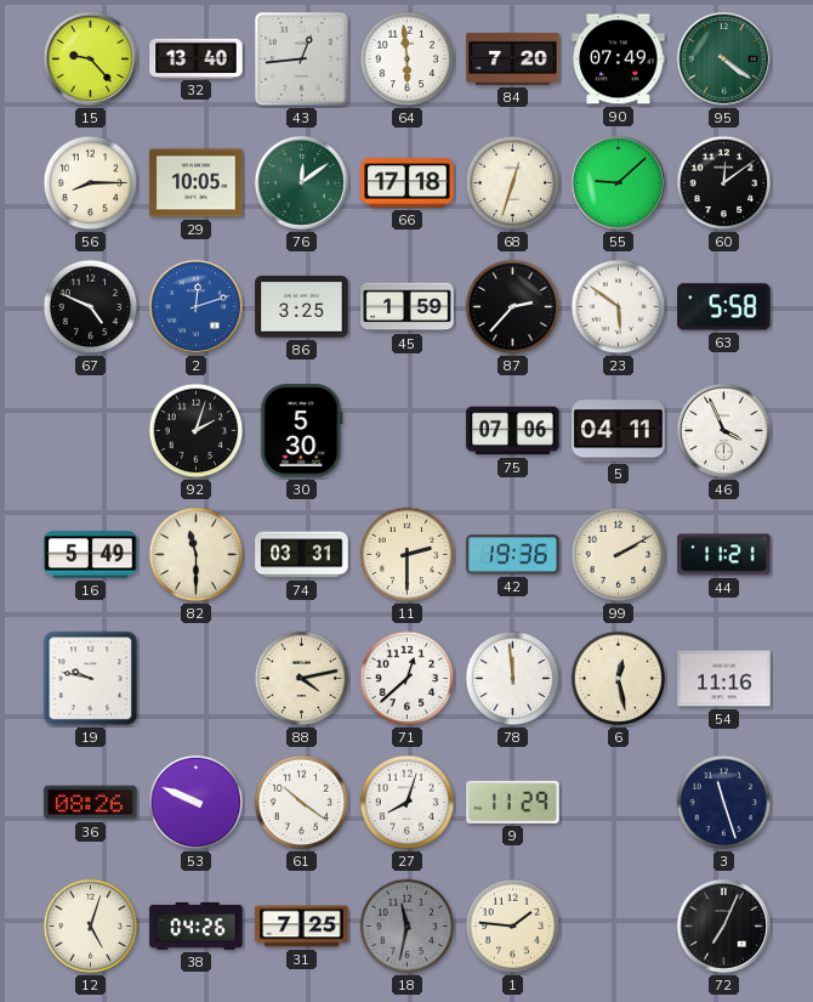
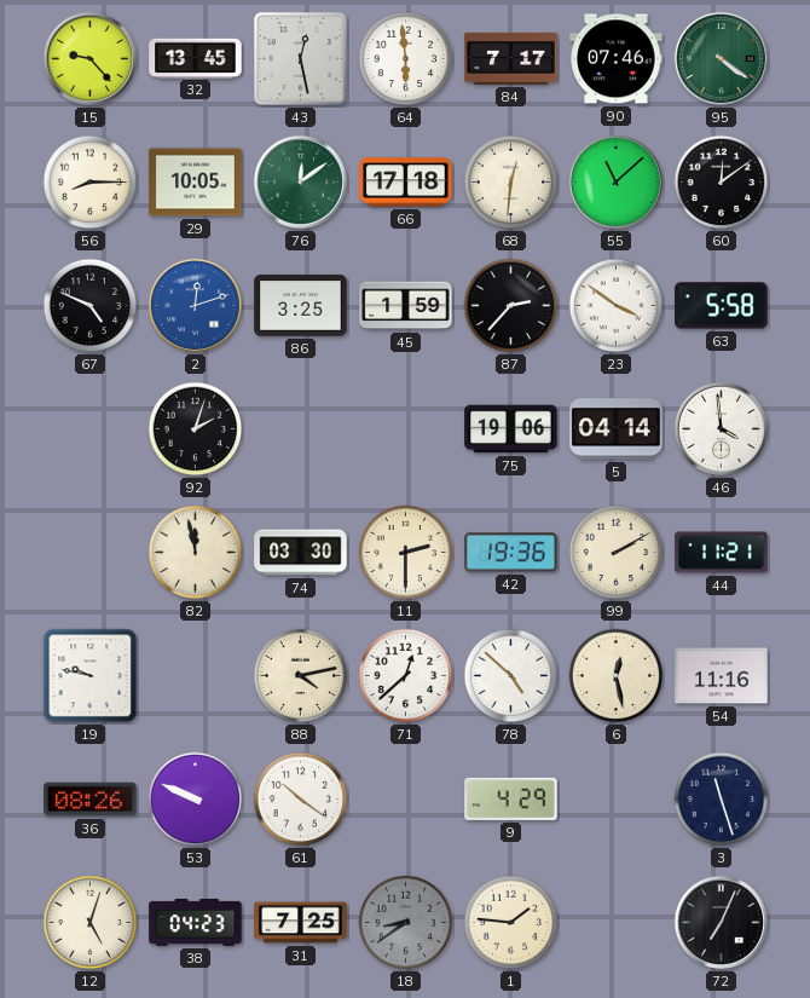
32: 13:40 -> 13:45 (196, 58)
43: 12:44 -> 12:28 (300, 58)
84: 7:20 -> 7:17 (511, 58)
90: 07:49 -> 07:46 (617, 59)
68: 12:33 -> 12:31 (511, 183)
55: 9:08 -> 11:08 (615, 181)
23: 5:51 -> 3:51 (617, 306)
30: 5:30 -> none (302, 431)
75: 07:06 -> 19:06 (511, 429)
5: 04:11 -> 04:14 (617, 429)
46: 3:56 -> 3:59 (721, 428)
16: 5:49 -> none (91, 555)
82: 11:30 -> 11:58 (196, 553)
74: 03:31 -> 03:30 (301, 553)
78: 11:59 -> 4:52 (511, 676)
27: 8:03 -> none (408, 803)
9: 11:29 -> 4:29 (511, 798)
38: 04:26 -> 04:23 (196, 922)
18: 11:32 -> 8:39 (406, 923)
